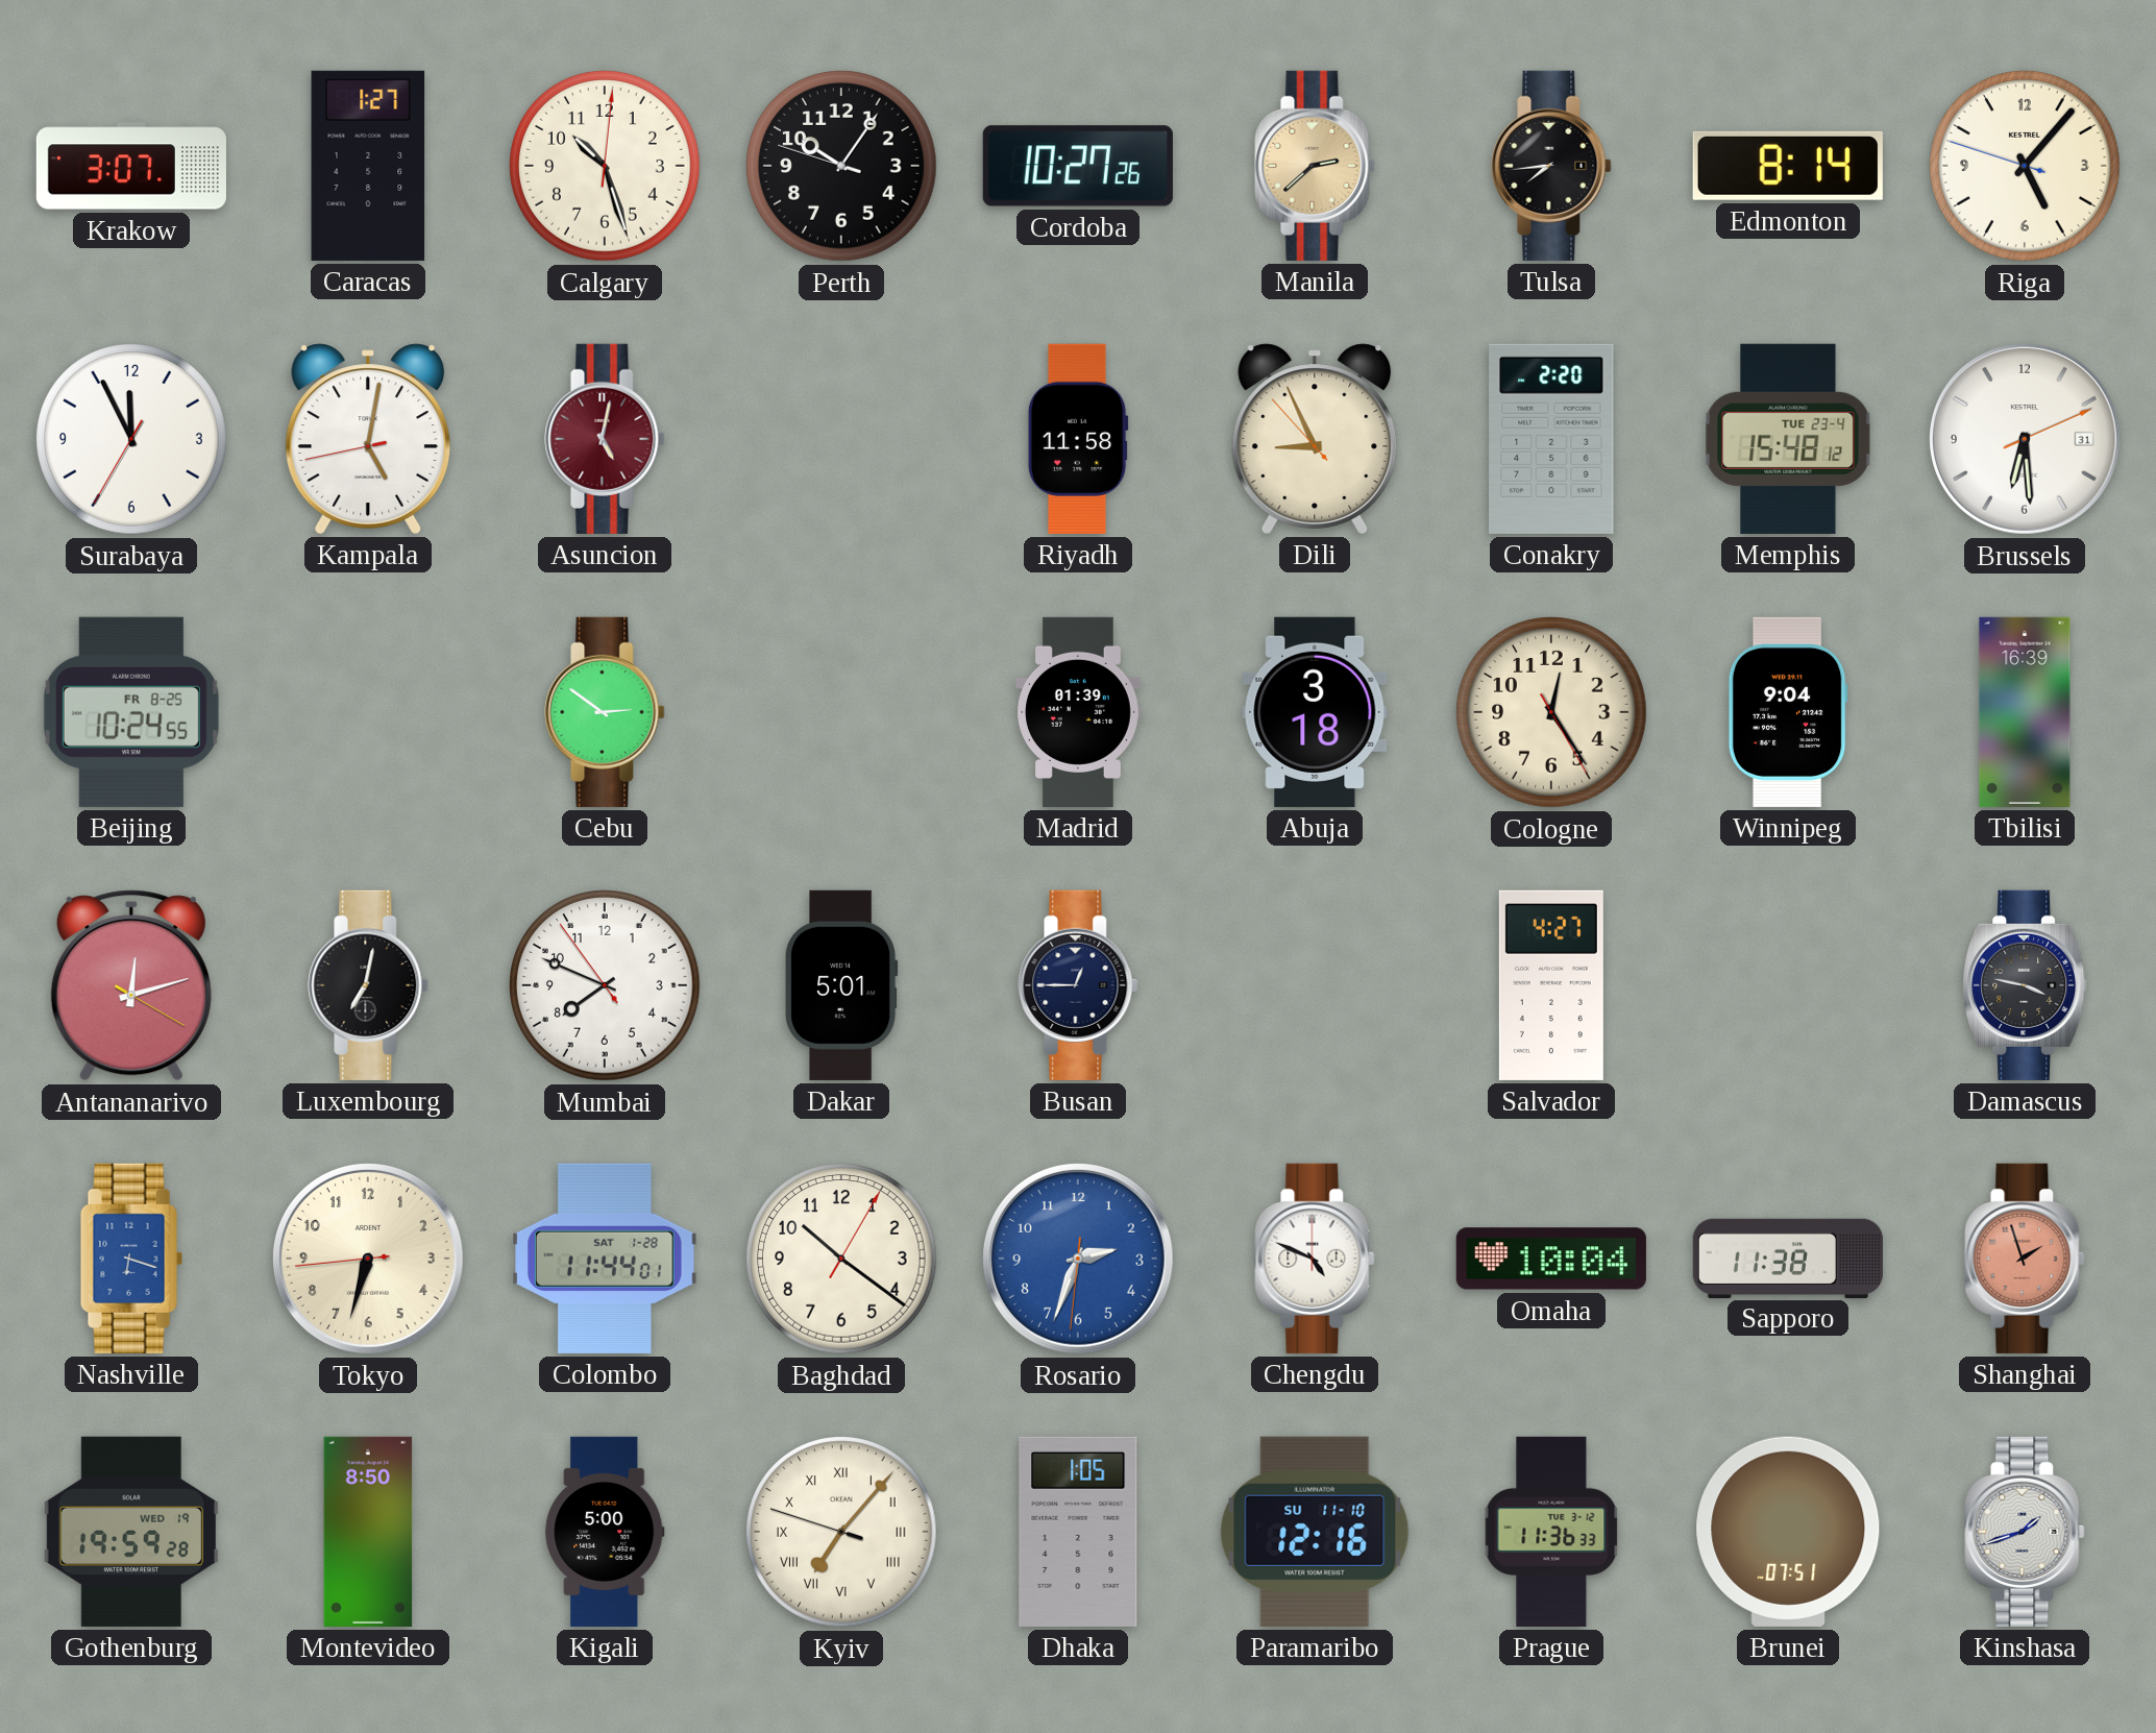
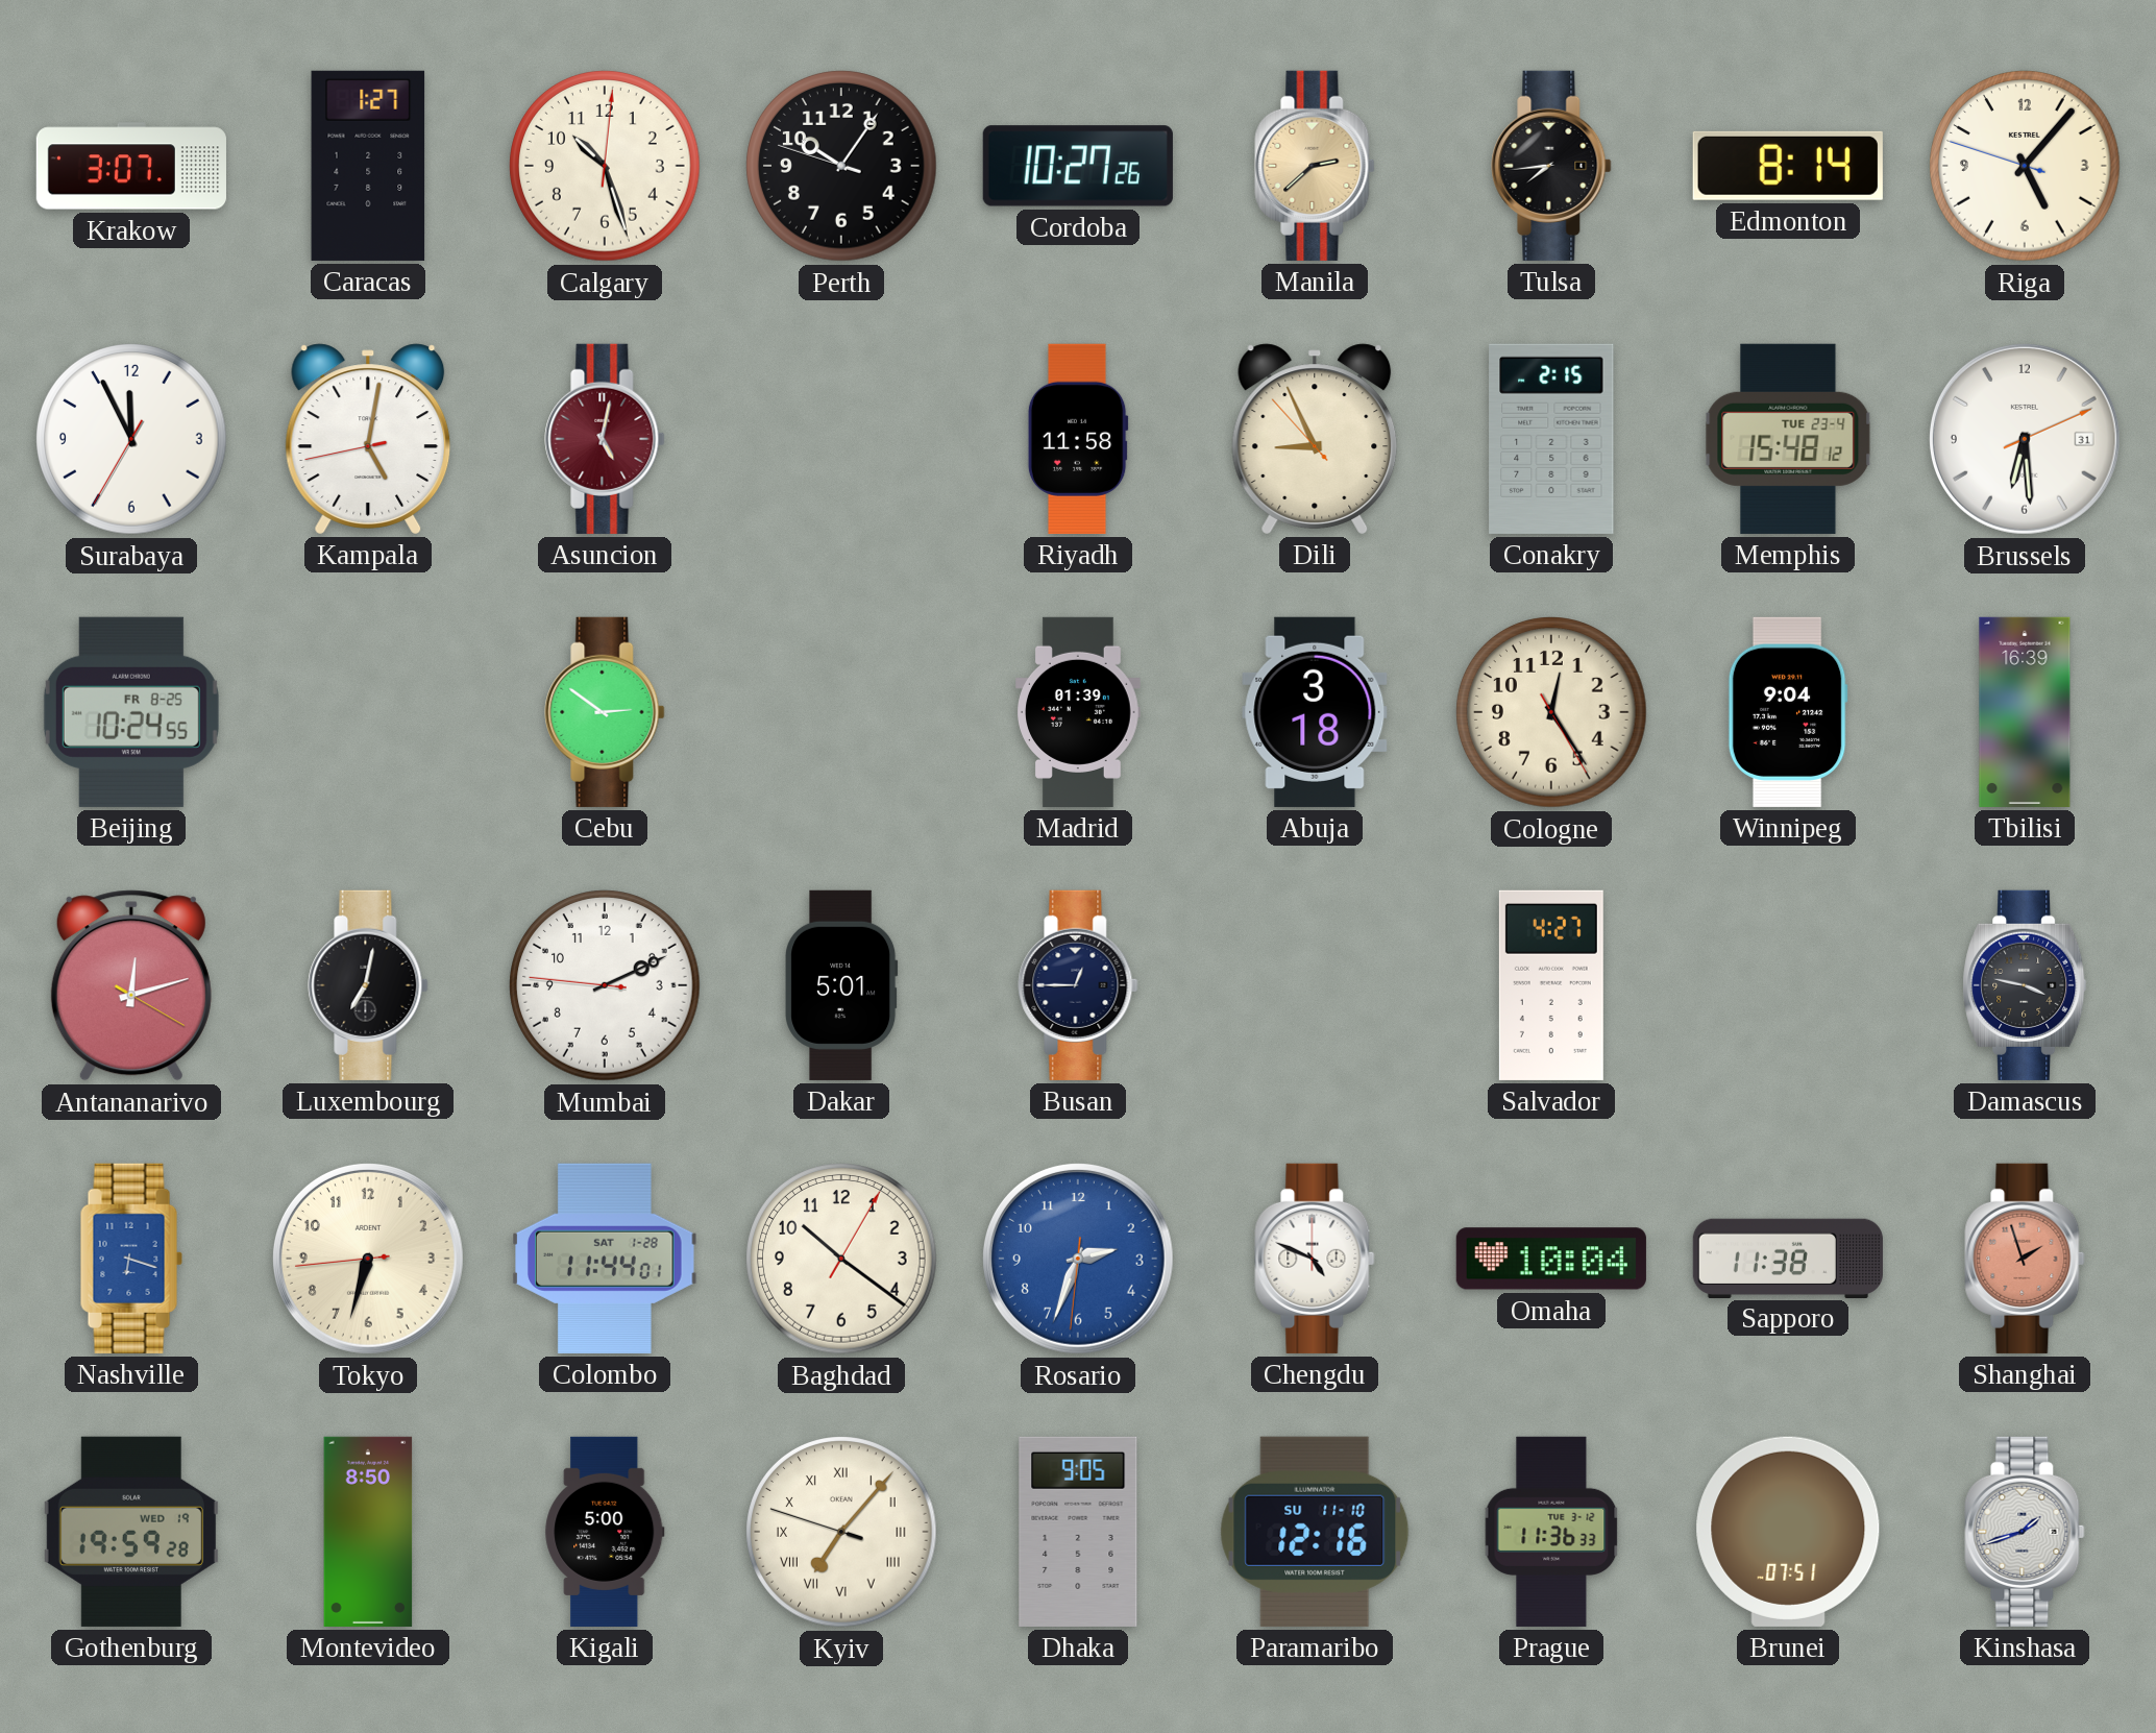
Conakry: 2:20 -> 2:15 (1551, 439)
Mumbai: 7:48 -> 2:10 (605, 985)
Dhaka: 1:05 -> 9:05 (1078, 1532)
